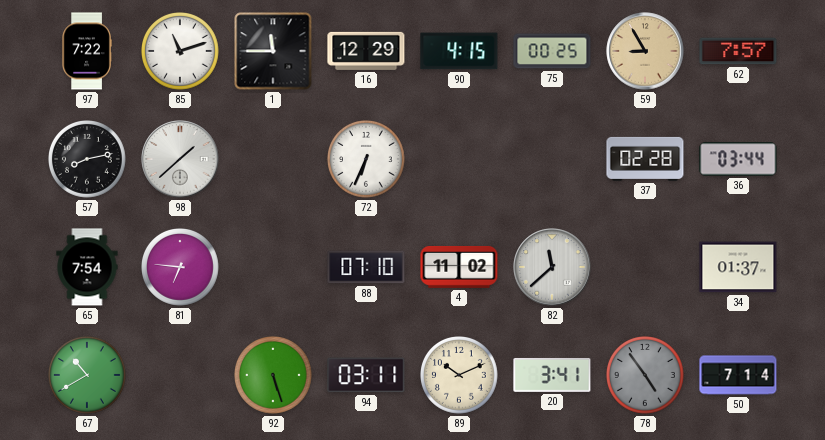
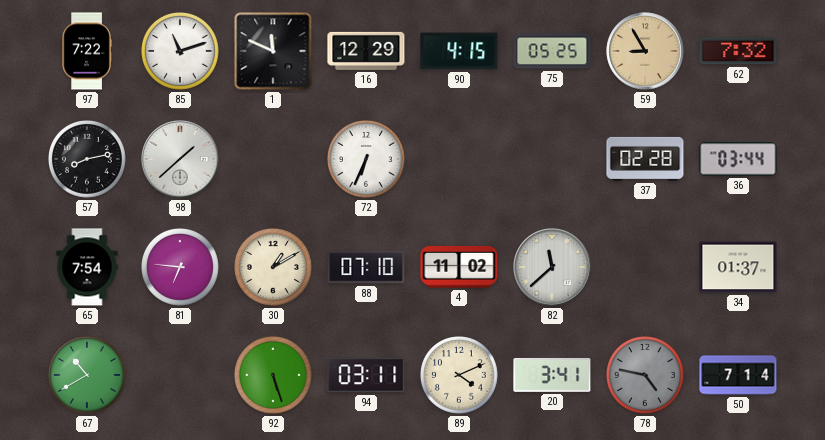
1: 11:45 -> 11:49 (273, 51)
75: 00:25 -> 05:25 (552, 51)
62: 7:57 -> 7:32 (738, 51)
30: none -> 1:10 (274, 268)
89: 10:11 -> 4:11 (460, 376)
78: 4:54 -> 4:47 (646, 376)
